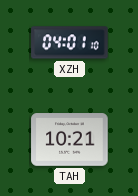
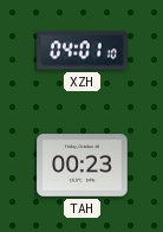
TAH: 10:21 -> 00:23 (83, 166)
